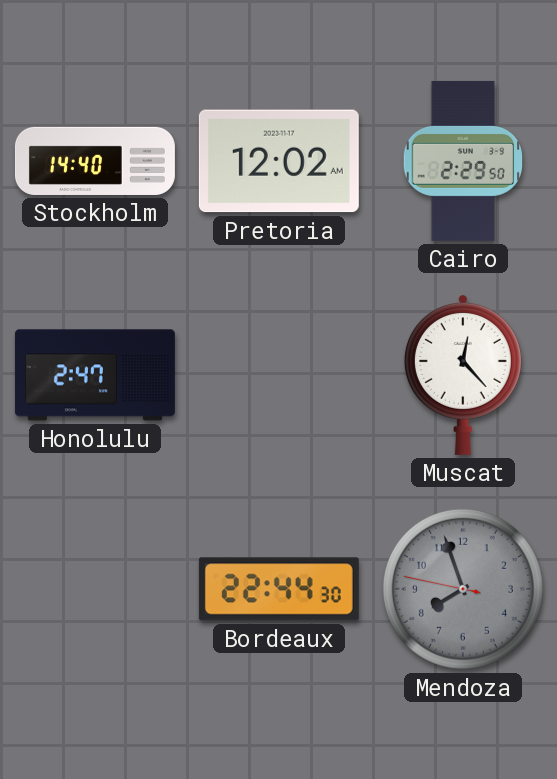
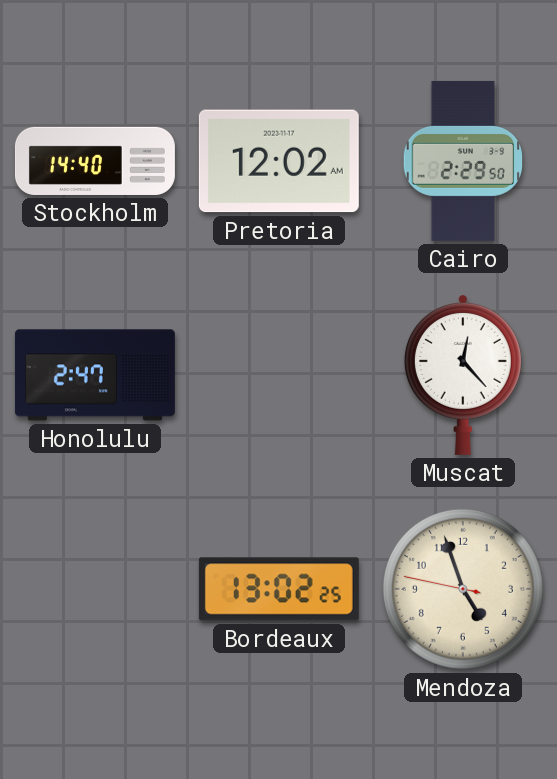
Bordeaux: 22:44 -> 13:02 (279, 589)
Mendoza: 7:56 -> 4:56 (463, 589)
Mendoza dial: grey -> cream (463, 589)
